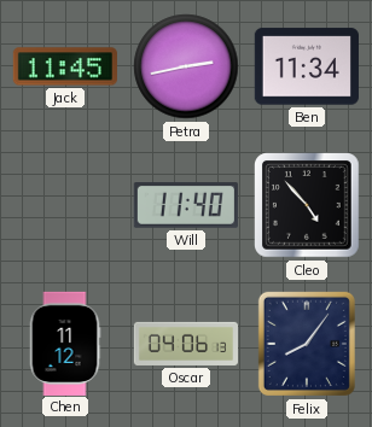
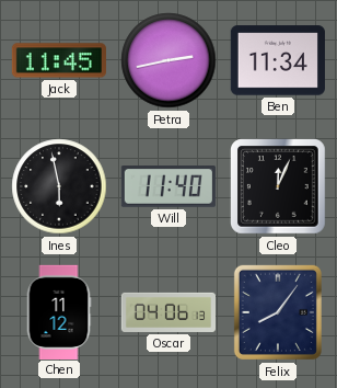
Ines: none -> 5:58 (59, 186)
Cleo: 4:53 -> 12:04 (279, 187)
